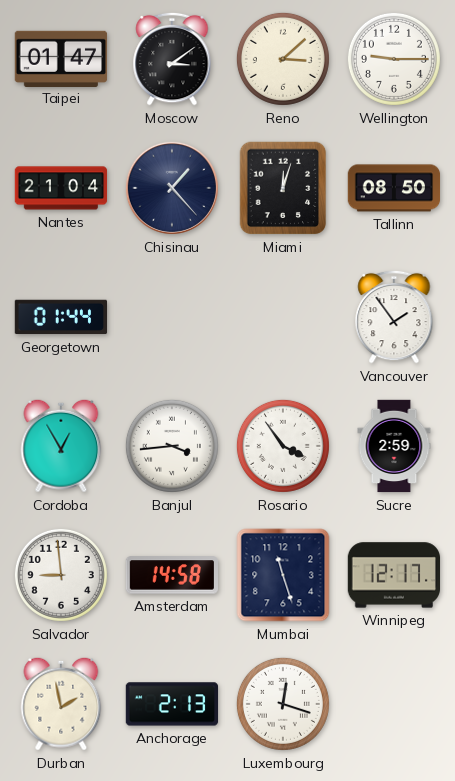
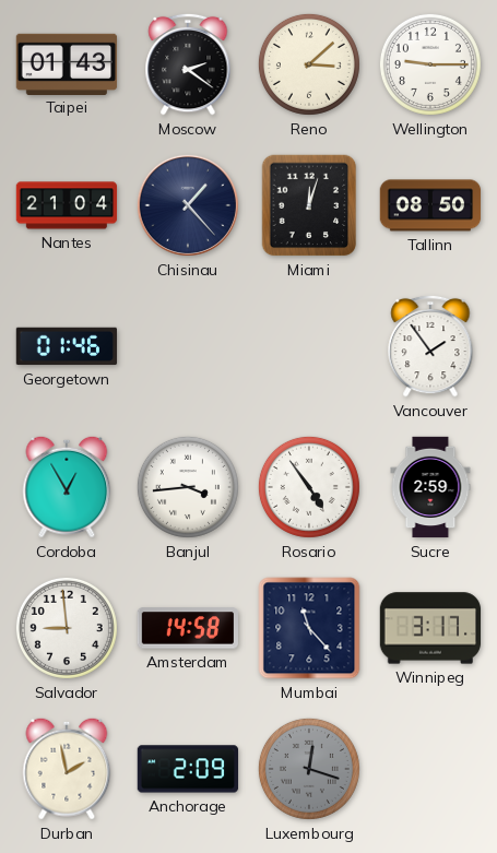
Taipei: 01:47 -> 01:43 (67, 63)
Moscow: 3:09 -> 2:21 (188, 64)
Georgetown: 01:44 -> 01:46 (67, 346)
Rosario: 3:54 -> 4:54 (309, 487)
Mumbai: 11:27 -> 11:23 (309, 628)
Winnipeg: 12:17 -> 3:17 (430, 628)
Anchorage: 2:13 -> 2:09 (188, 769)
Luxembourg dial: white -> grey (309, 769)
